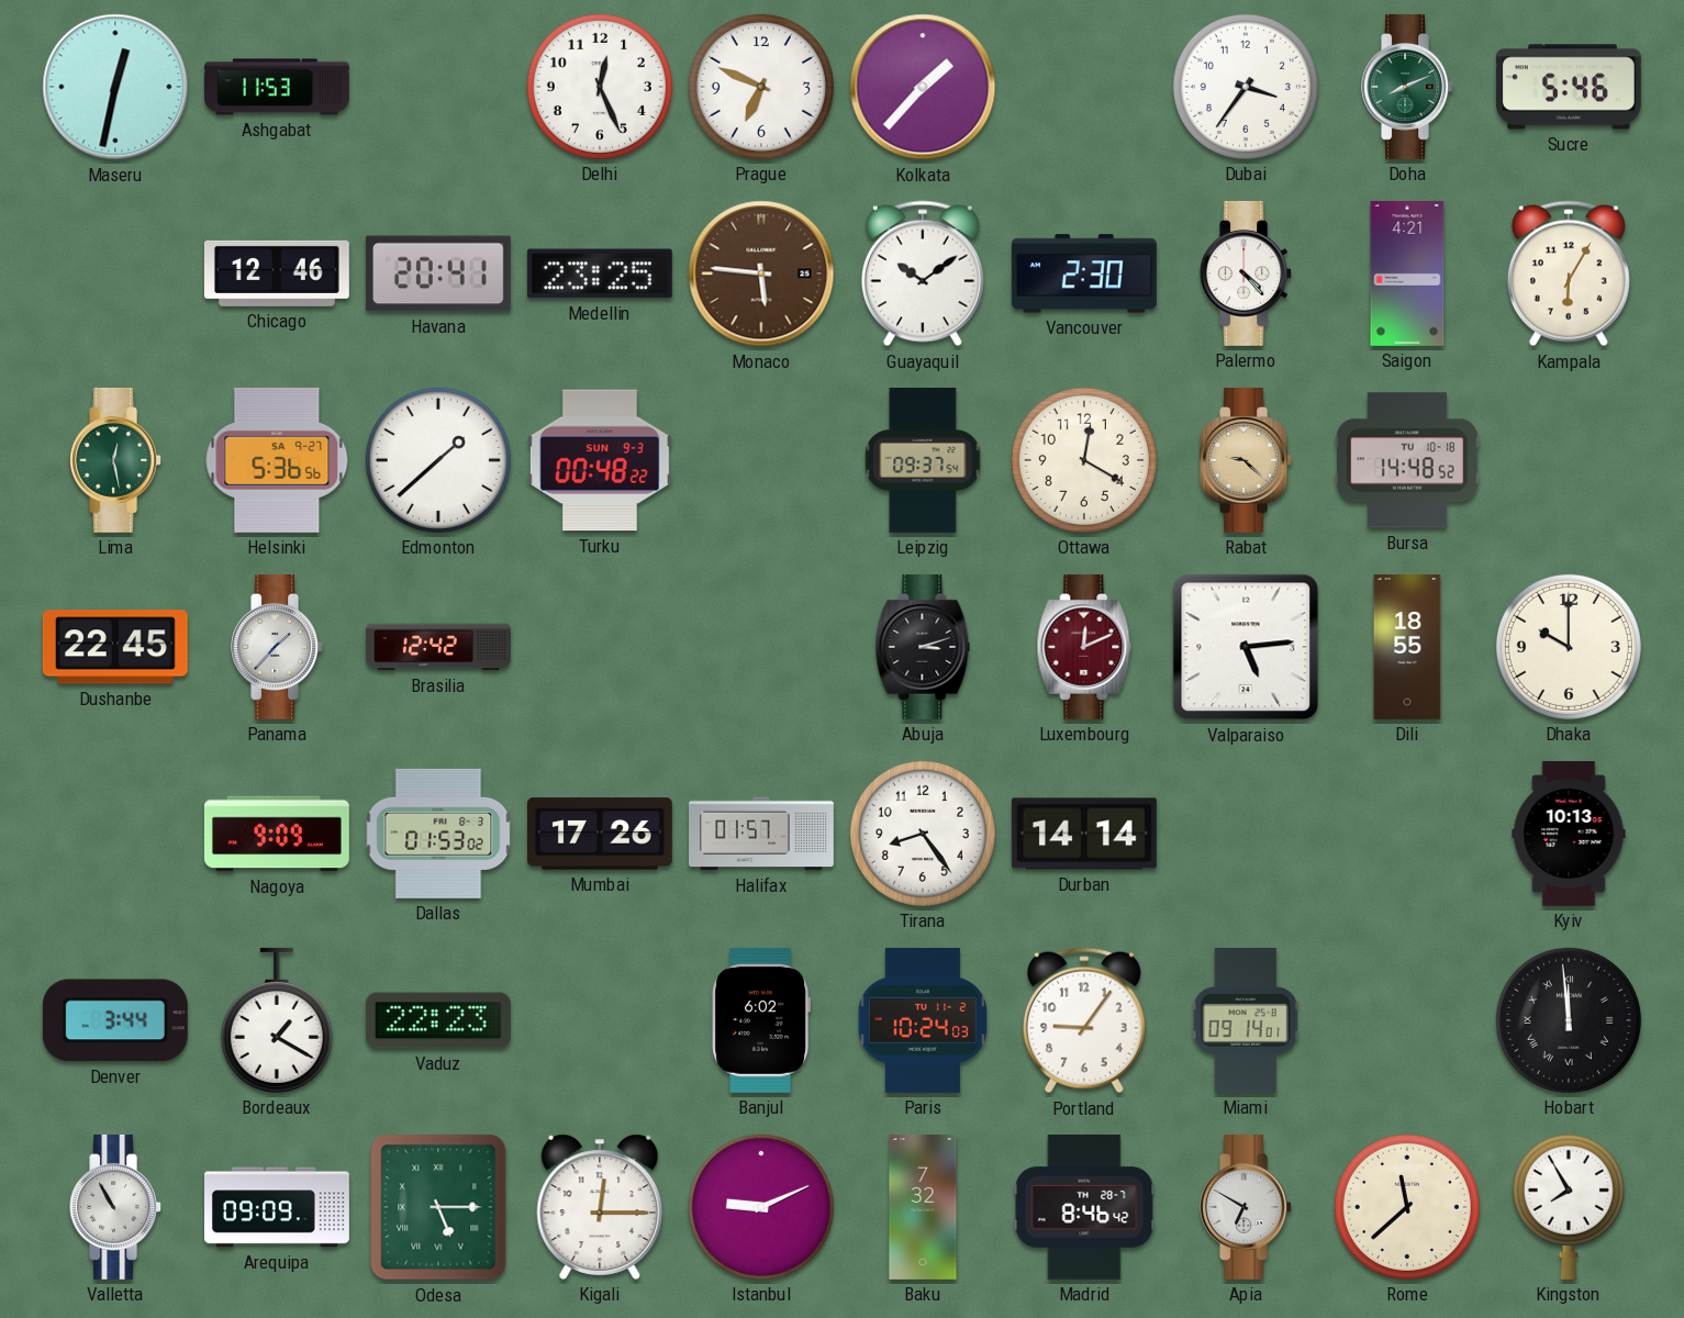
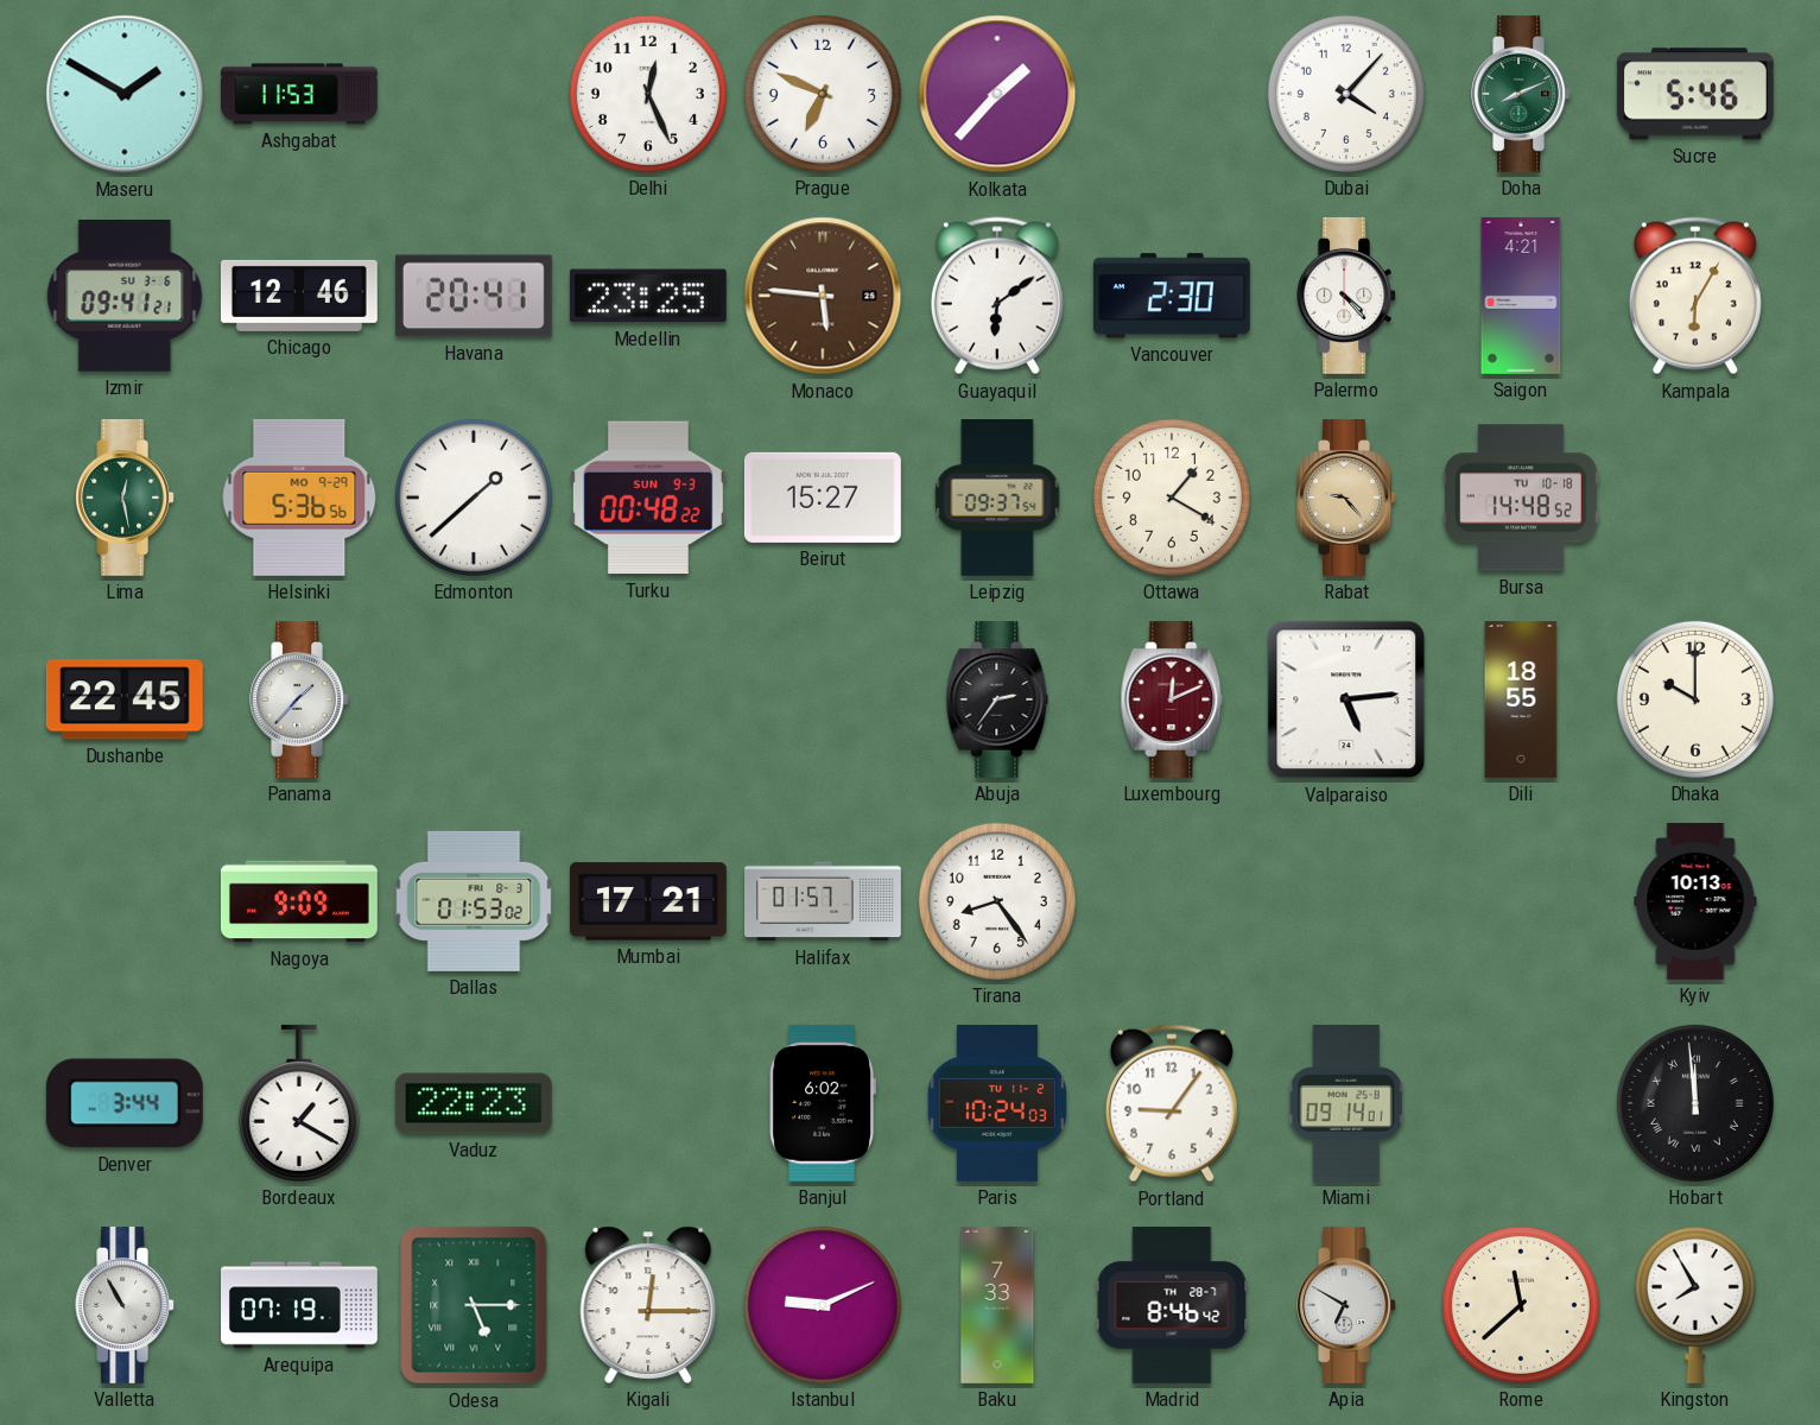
Maseru: 12:32 -> 1:50 (125, 94)
Dubai: 3:36 -> 4:07 (1346, 94)
Izmir: none -> 09:41 (125, 297)
Guayaquil: 10:09 -> 6:09 (997, 296)
Helsinki date: SA 9-27 -> MO 9-29 (299, 498)
Beirut: none -> 15:27 (823, 498)
Ottawa: 12:20 -> 1:20 (1172, 498)
Rabat: 9:22 -> 9:23 (1346, 498)
Brasilia: 12:42 -> none (439, 647)
Abuja: 3:12 -> 2:36 (997, 699)
Mumbai: 17:26 -> 17:21 (648, 901)
Durban: 14:14 -> none (1084, 834)
Arequipa: 09:09 -> 07:19 (300, 1305)
Baku: 7:32 -> 7:33 (997, 1306)
